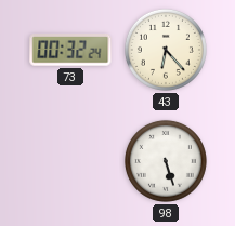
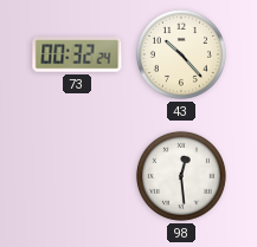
43: 6:23 -> 10:23 (181, 54)
98: 5:27 -> 12:29 (181, 176)
